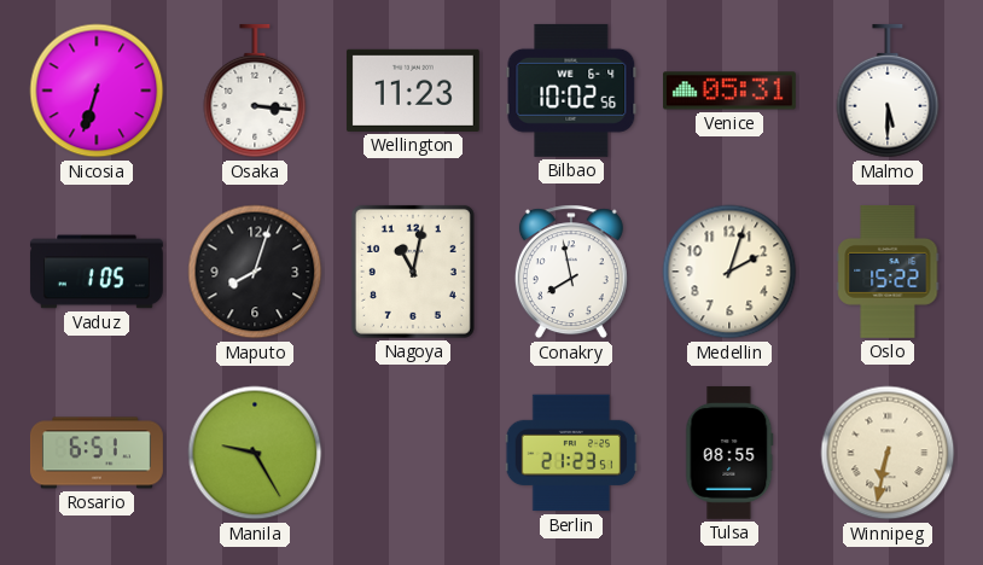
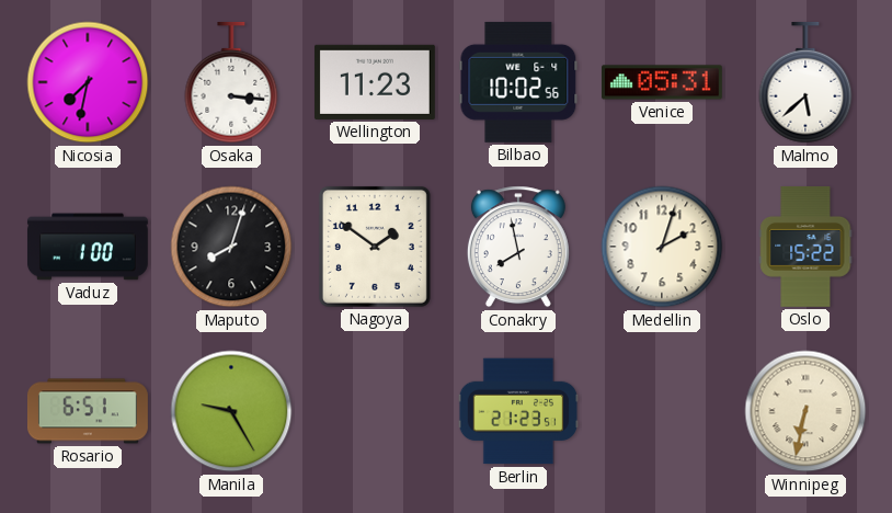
Nicosia: 6:33 -> 7:32 (88, 82)
Malmo: 5:30 -> 5:38 (805, 82)
Vaduz: 1:05 -> 1:00 (88, 247)
Nagoya: 11:02 -> 1:51 (375, 247)
Tulsa: 08:55 -> none (729, 453)
